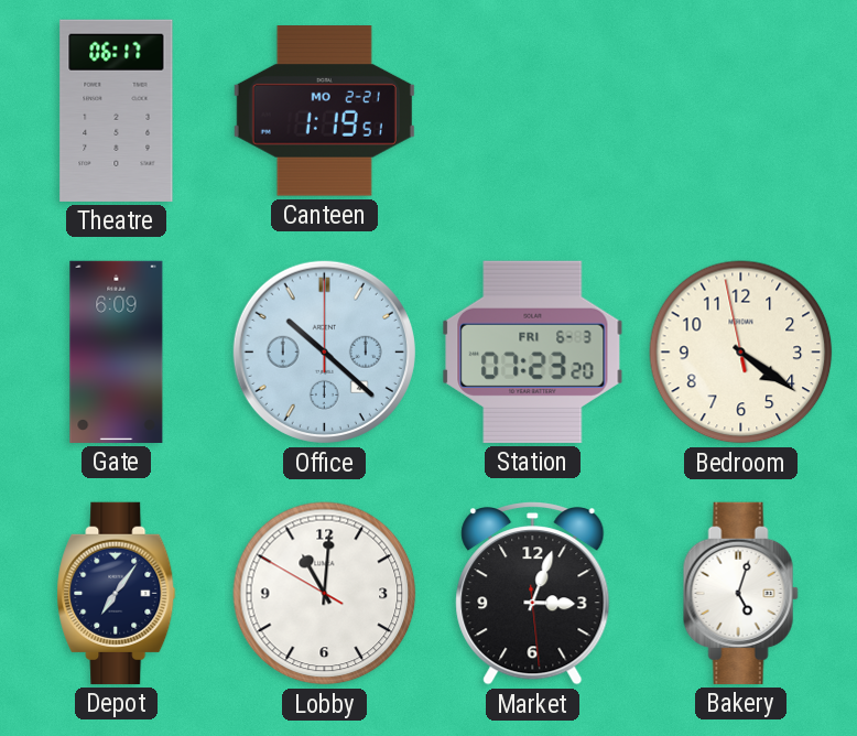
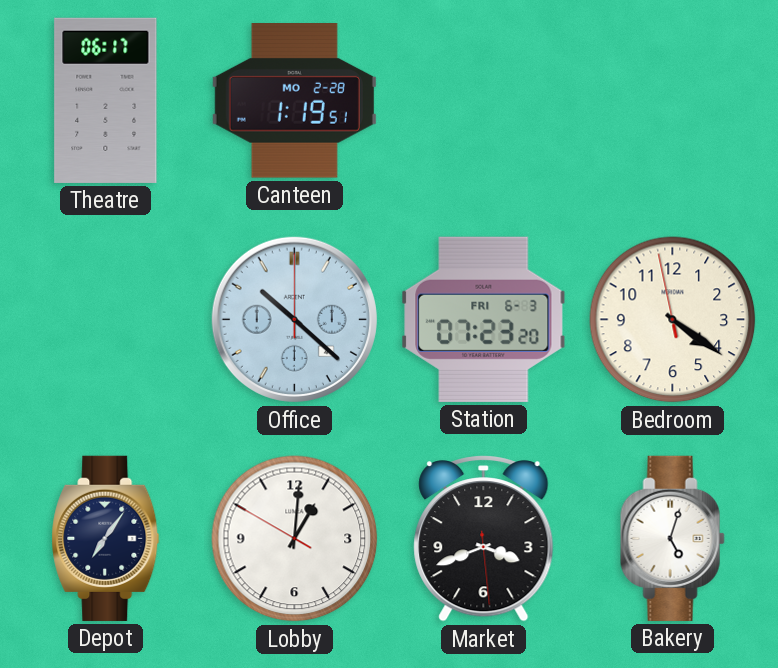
Canteen date: MO 2-21 -> MO 2-28 (294, 101)
Gate: 6:09 -> none (117, 351)
Lobby: 11:00 -> 1:00 (295, 539)
Market: 3:03 -> 3:41 (484, 539)
